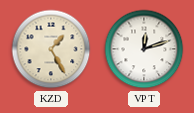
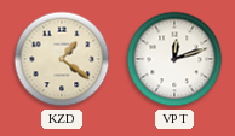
KZD: 1:25 -> 1:21 (62, 59)
